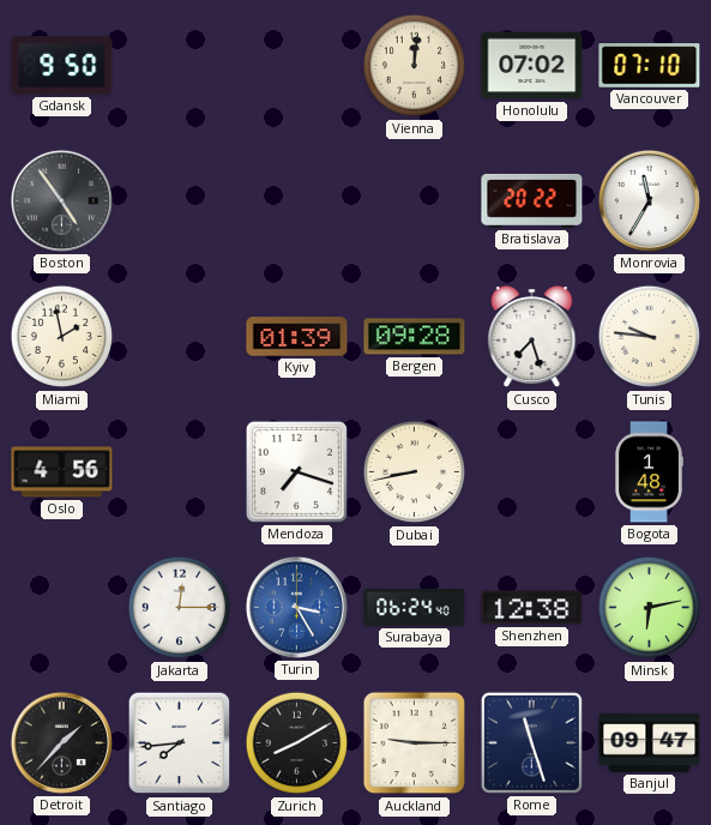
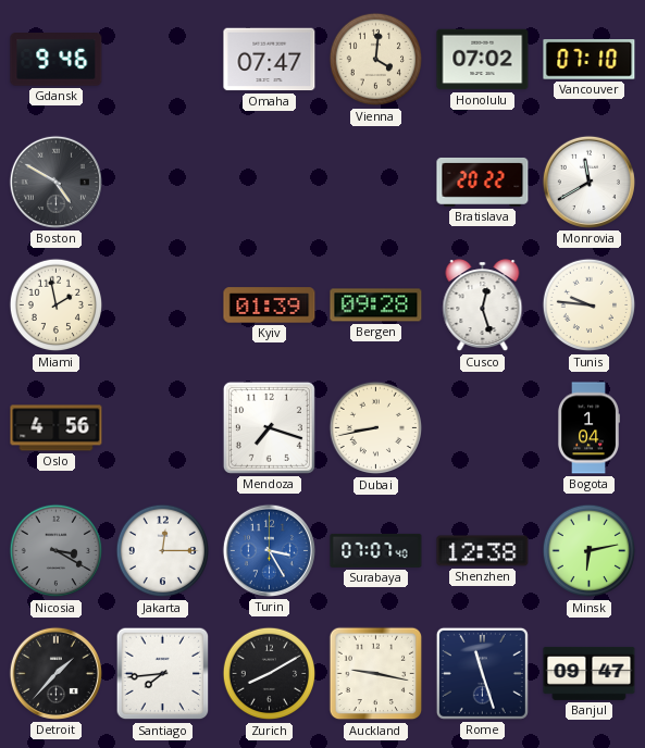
Gdansk: 9:50 -> 9:46 (57, 60)
Omaha: none -> 07:47 (270, 60)
Vienna: 12:01 -> 4:01 (376, 60)
Boston: 4:54 -> 4:50 (55, 182)
Monrovia: 11:35 -> 11:40 (588, 182)
Cusco: 7:27 -> 12:27 (483, 306)
Bogota: 1:48 -> 1:04 (587, 428)
Nicosia: none -> 3:20 (57, 551)
Surabaya: 06:24 -> 07:07 (376, 550)
Auckland: 9:15 -> 9:17 (376, 674)
